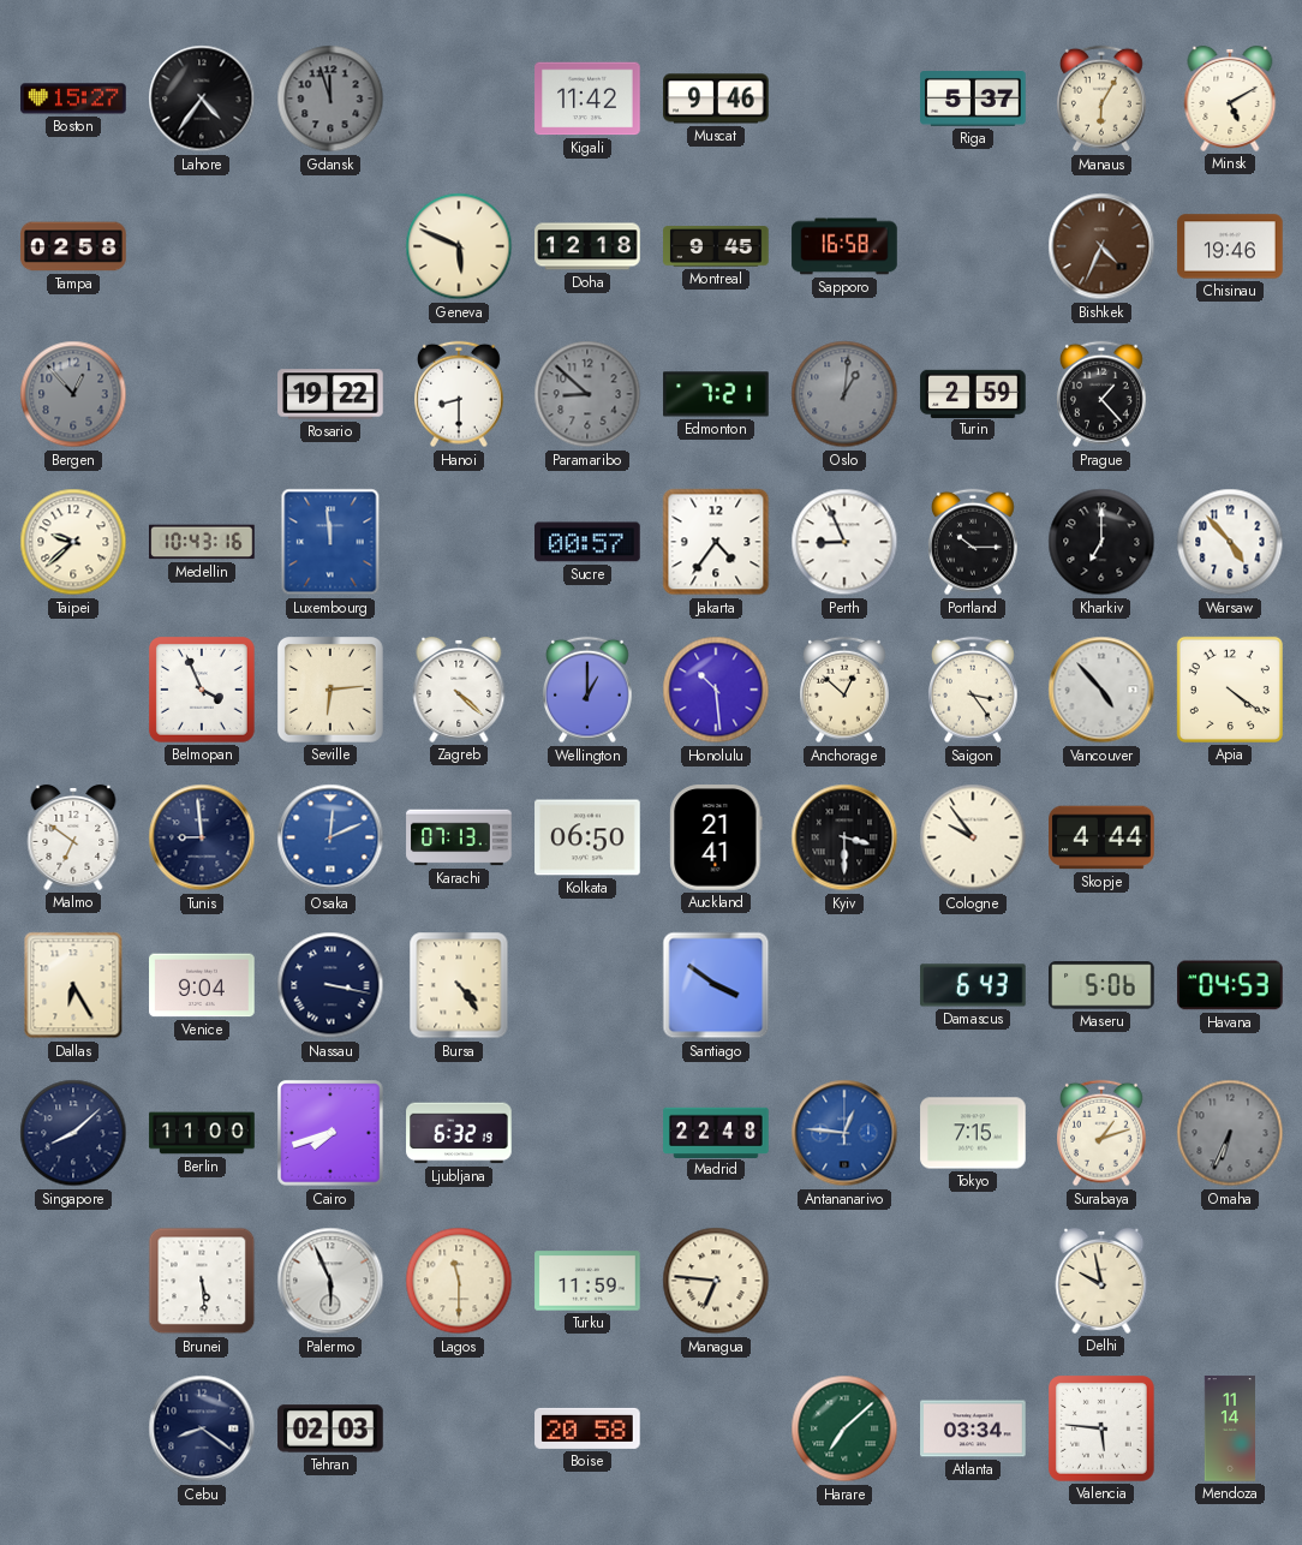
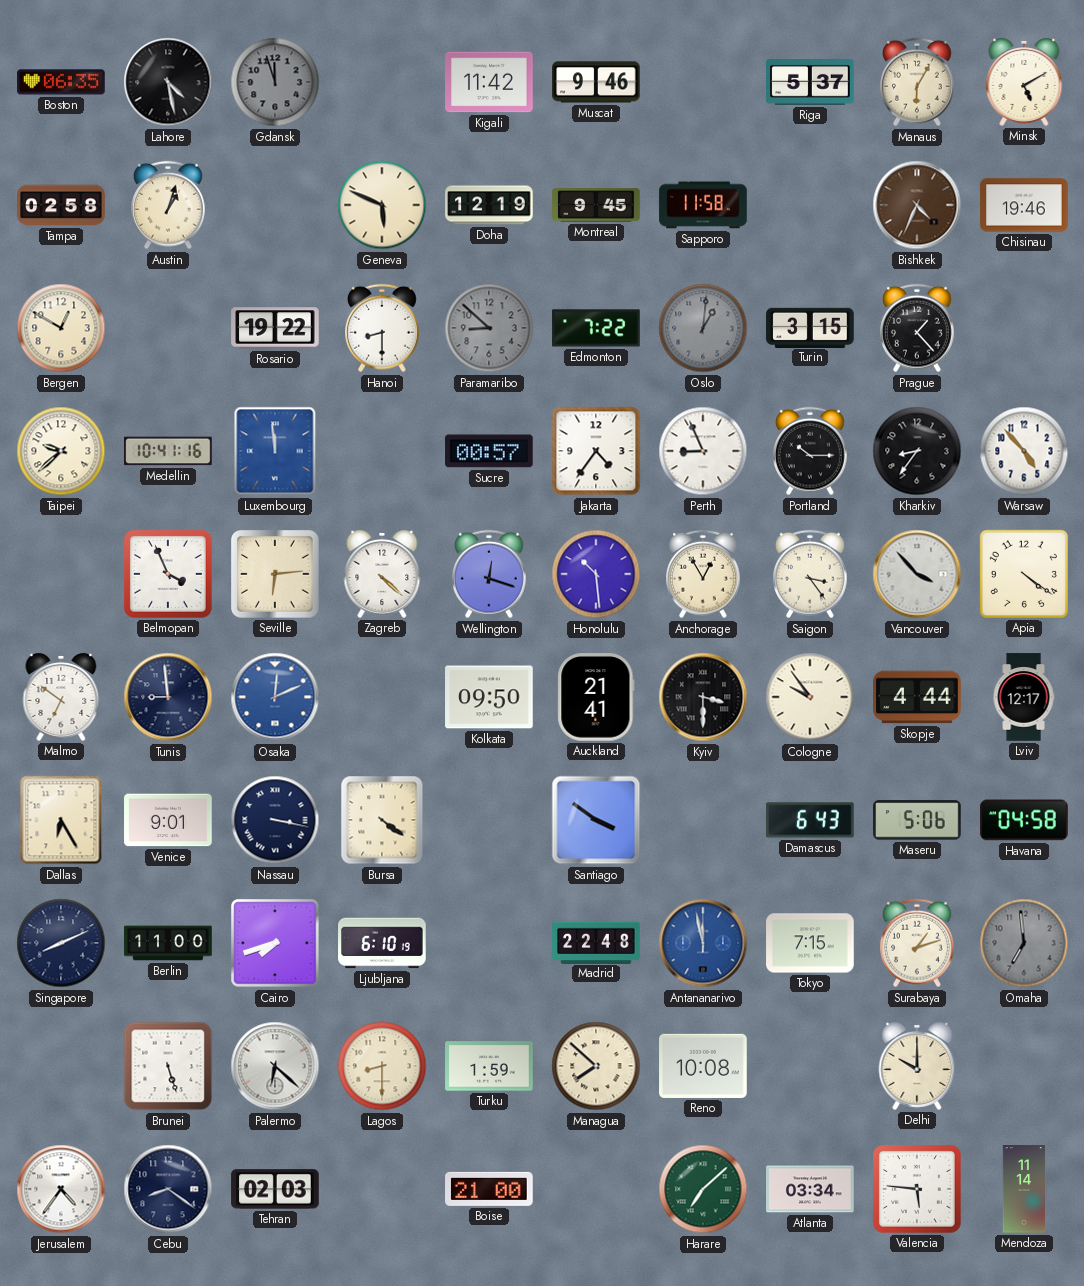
Boston: 15:27 -> 06:35 (61, 82)
Lahore: 4:36 -> 4:28 (168, 82)
Austin: none -> 1:03 (169, 205)
Doha: 12:18 -> 12:19 (489, 205)
Sapporo: 16:58 -> 11:58 (703, 205)
Bergen: 12:53 -> 12:50 (61, 328)
Bergen dial: grey -> cream (61, 328)
Edmonton: 7:21 -> 7:22 (596, 328)
Turin: 2:59 -> 3:15 (810, 327)
Medellin: 10:43 -> 10:41 (168, 451)
Kharkiv: 7:00 -> 8:36 (917, 451)
Wellington: 1:00 -> 12:18 (490, 574)
Anchorage: 12:52 -> 12:55 (704, 574)
Vancouver: 4:53 -> 3:53 (917, 574)
Karachi: 07:13 -> none (459, 837)
Kolkata: 06:50 -> 09:50 (489, 697)
Lviv: none -> 12:17 (1024, 697)
Venice: 9:04 -> 9:01 (168, 820)
Bursa: 4:24 -> 4:21 (382, 820)
Havana: 04:53 -> 04:58 (1024, 820)
Singapore: 8:08 -> 8:11 (61, 943)
Ljubljana: 6:32 -> 6:10 (382, 943)
Antananarivo: 12:46 -> 11:58 (703, 943)
Omaha: 6:34 -> 6:59 (1024, 943)
Brunei: 5:29 -> 5:27 (168, 1066)
Palermo: 5:56 -> 6:22 (275, 1066)
Lagos: 11:30 -> 8:30 (382, 1066)
Turku: 11:59 -> 1:59 (489, 1066)
Managua: 6:46 -> 7:52 (596, 1066)
Reno: none -> 10:08 (703, 1066)
Delhi: 9:58 -> 10:00 (917, 1066)
Jerusalem: none -> 4:36 (61, 1189)
Boise: 20:58 -> 21:00 (489, 1189)
